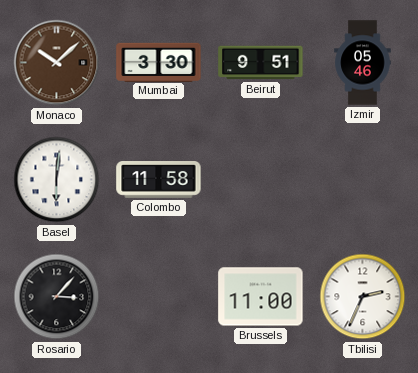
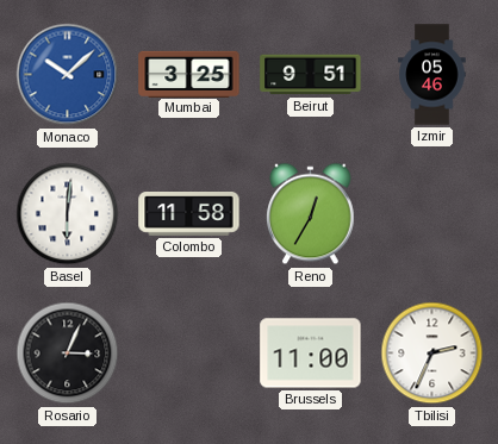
Monaco dial: brown -> blue (68, 75)
Mumbai: 3:30 -> 3:25 (189, 74)
Reno: none -> 12:35 (311, 214)
Rosario: 3:07 -> 3:04 (68, 354)
